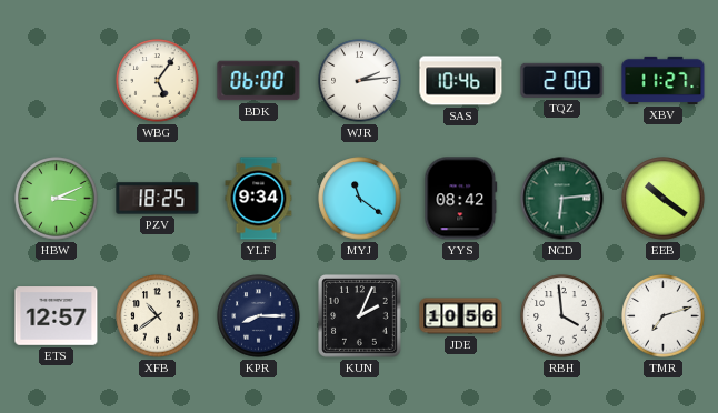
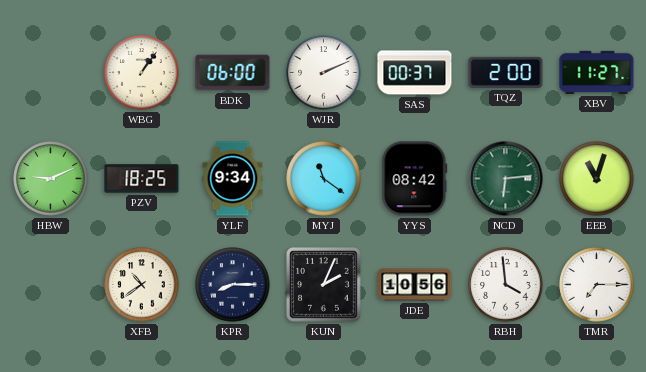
WBG: 5:06 -> 1:06 (142, 73)
WJR: 2:14 -> 2:11 (324, 73)
SAS: 10:46 -> 00:37 (415, 73)
HBW: 3:11 -> 9:11 (51, 179)
EEB: 10:21 -> 11:03 (597, 179)
ETS: 12:57 -> none (57, 316)
TMR: 7:12 -> 7:15 (597, 285)
